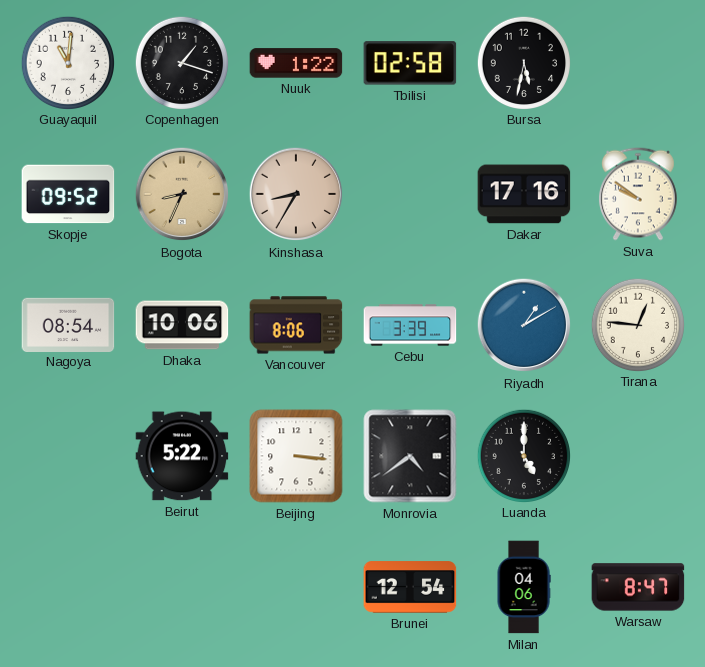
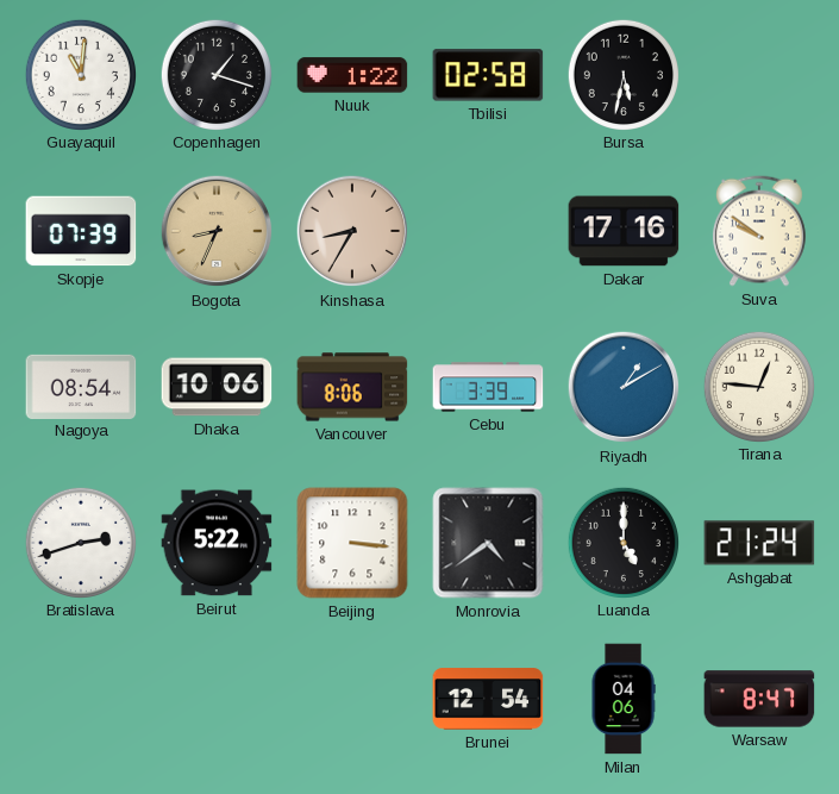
Skopje: 09:52 -> 07:39 (81, 231)
Bratislava: none -> 2:42 (80, 542)
Ashgabat: none -> 21:24 (759, 543)
